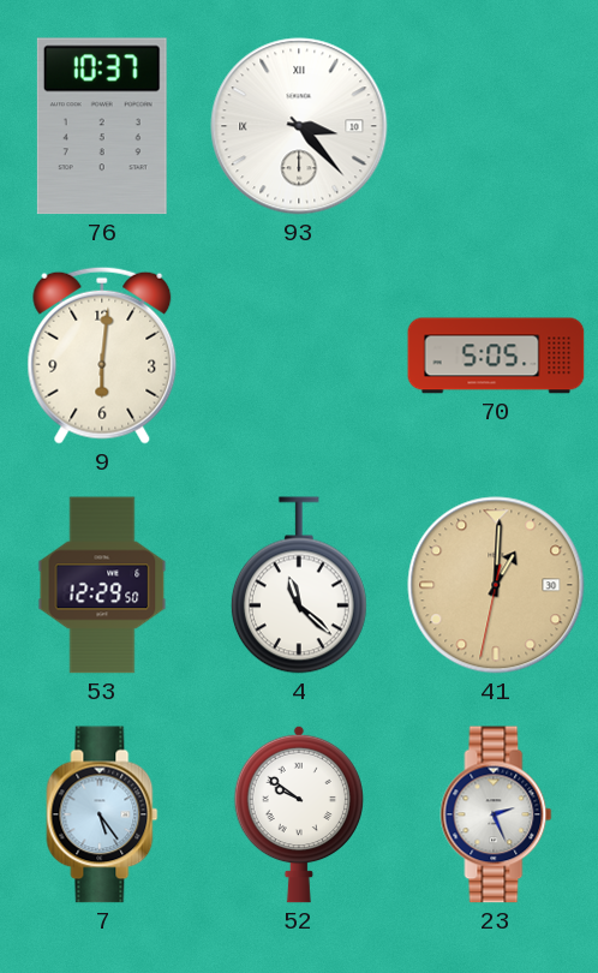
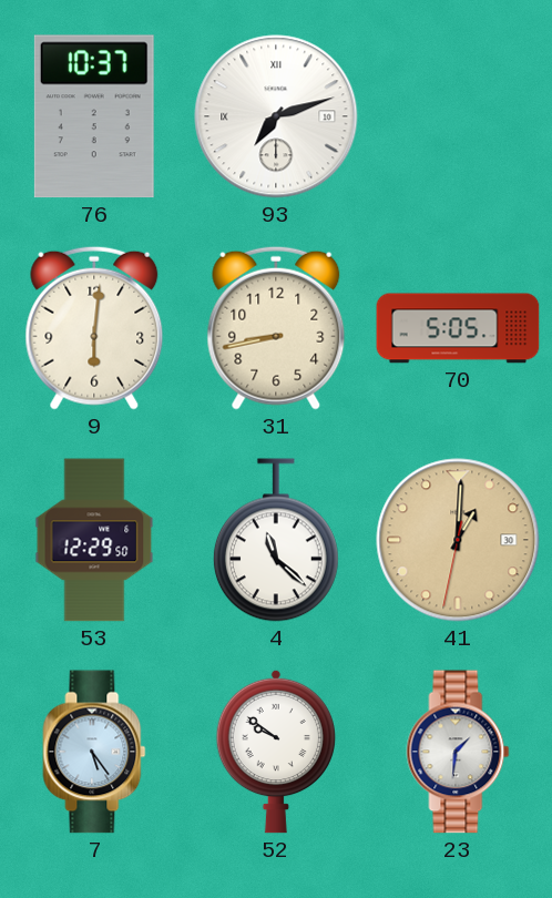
93: 3:23 -> 7:12 (276, 116)
31: none -> 8:43 (276, 328)
23: 2:26 -> 1:31 (458, 752)
